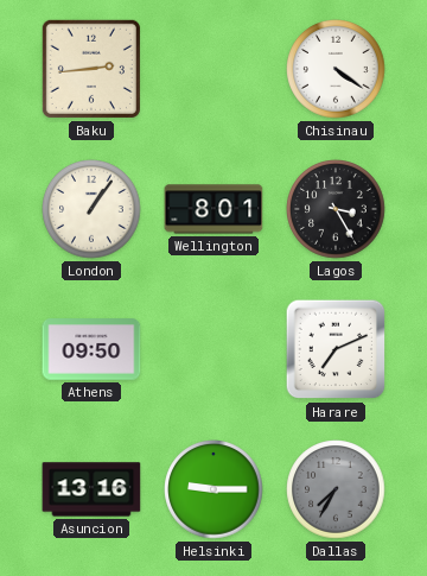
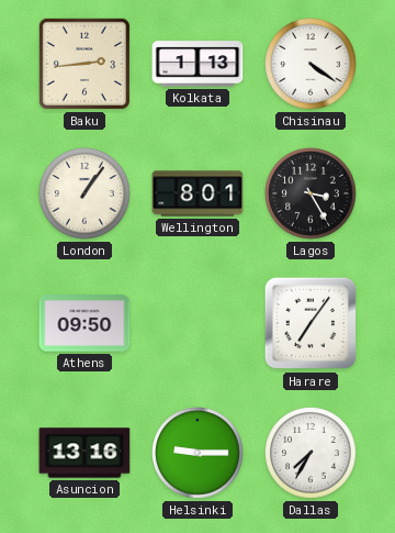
Kolkata: none -> 1:13 (198, 64)
Harare: 7:11 -> 7:06 (311, 323)
Dallas dial: grey -> white (311, 453)
